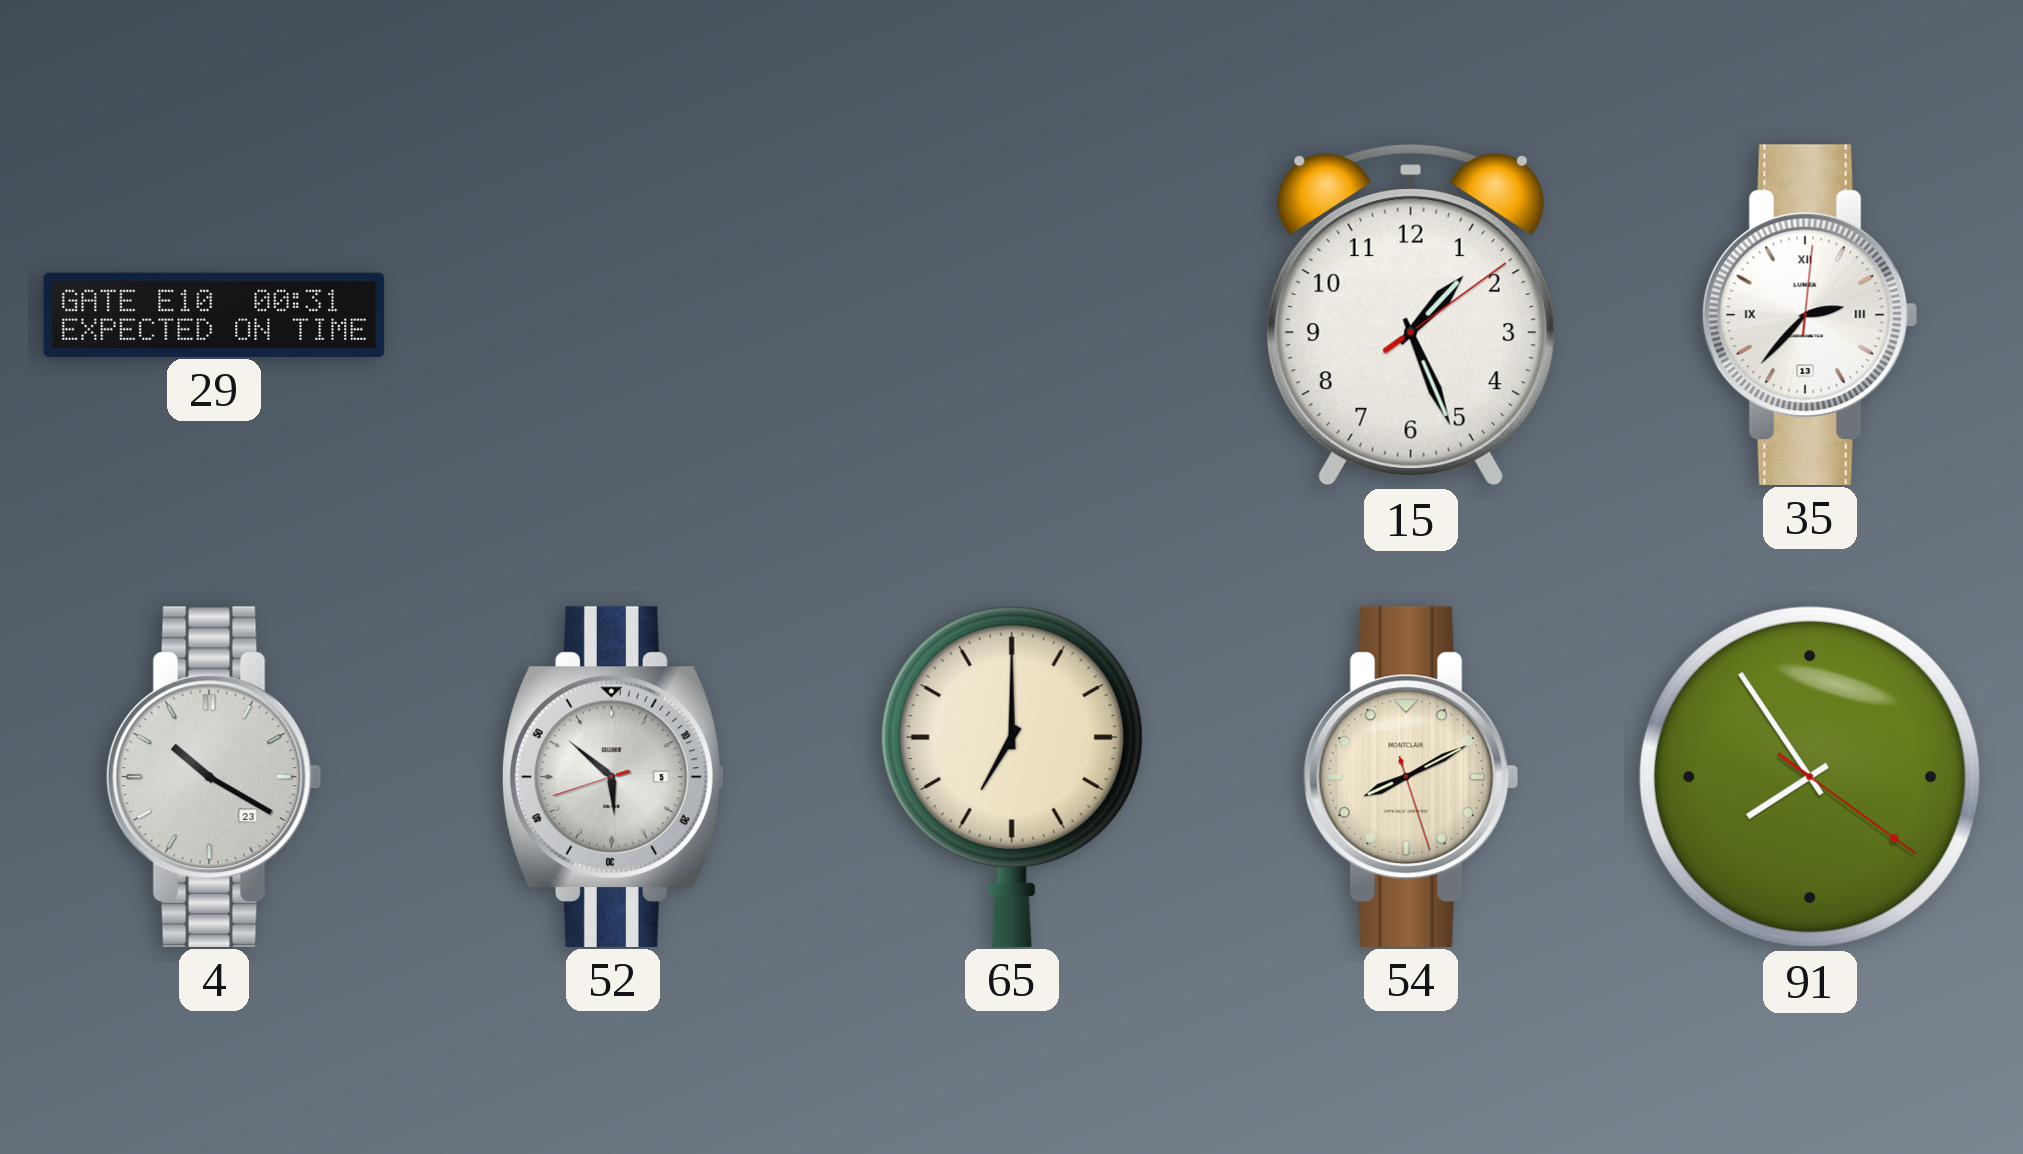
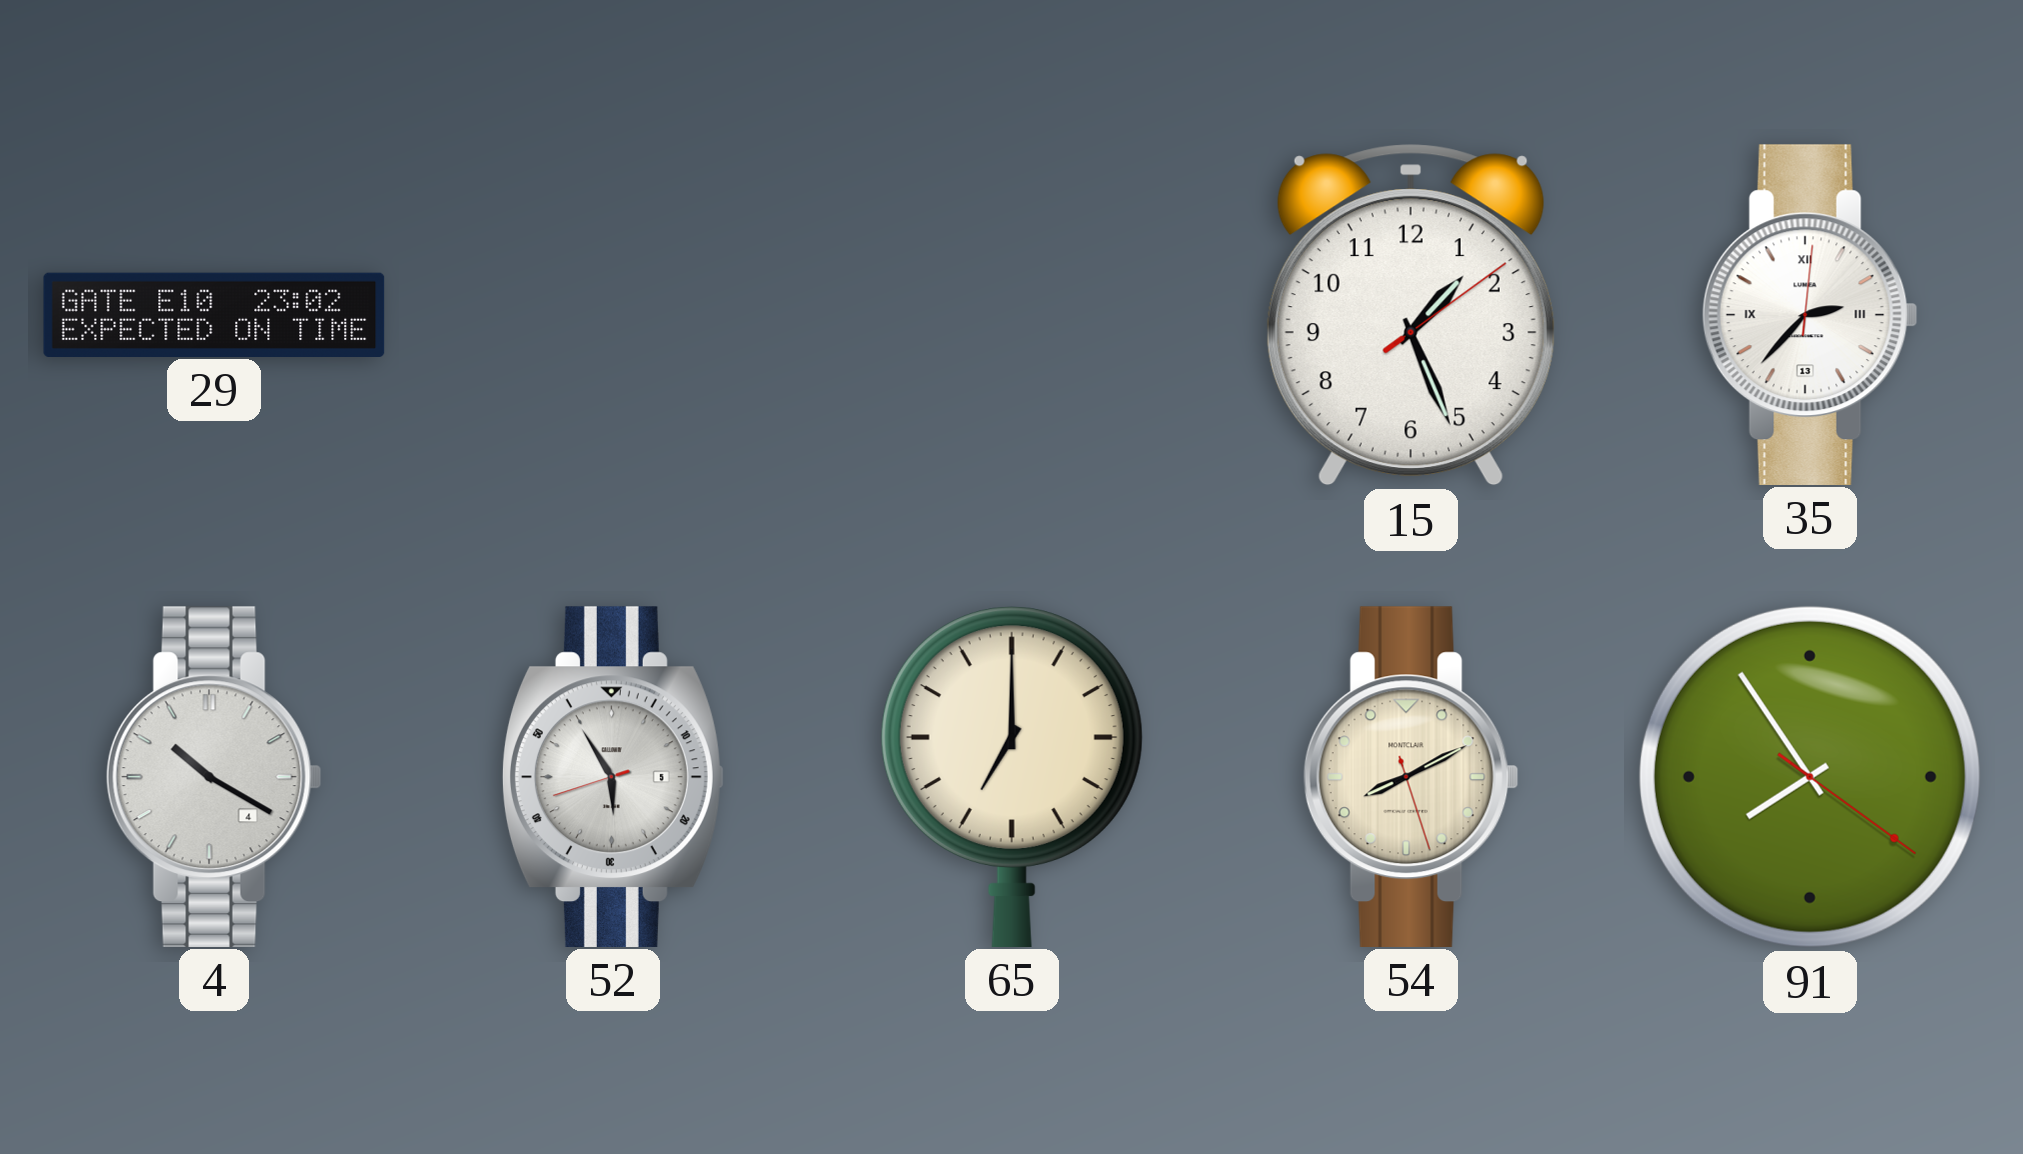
29: 00:31 -> 23:02 (214, 314)
4 date: 23 -> 4 (214, 776)
52: 5:51 -> 5:54 (613, 776)
